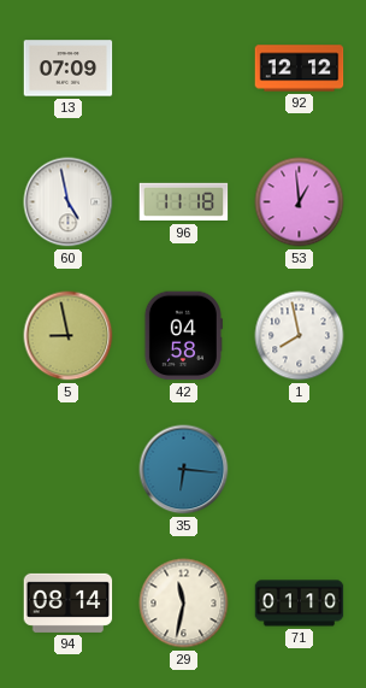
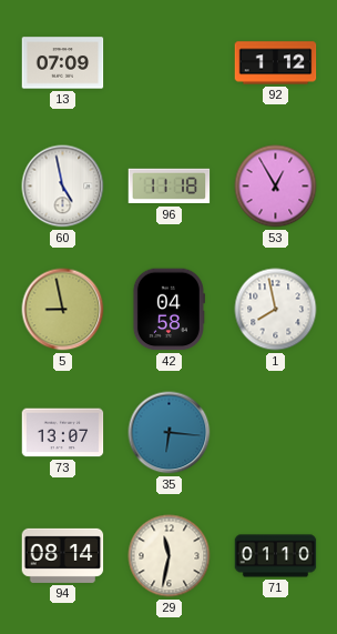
92: 12:12 -> 1:12 (276, 63)
53: 12:59 -> 12:55 (276, 187)
73: none -> 13:07 (63, 433)
